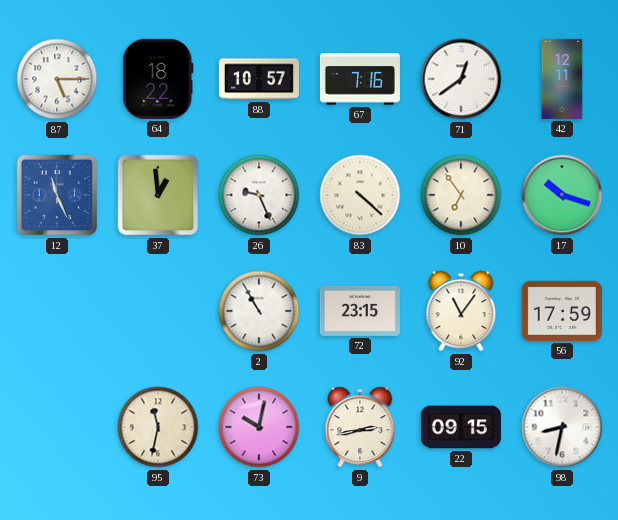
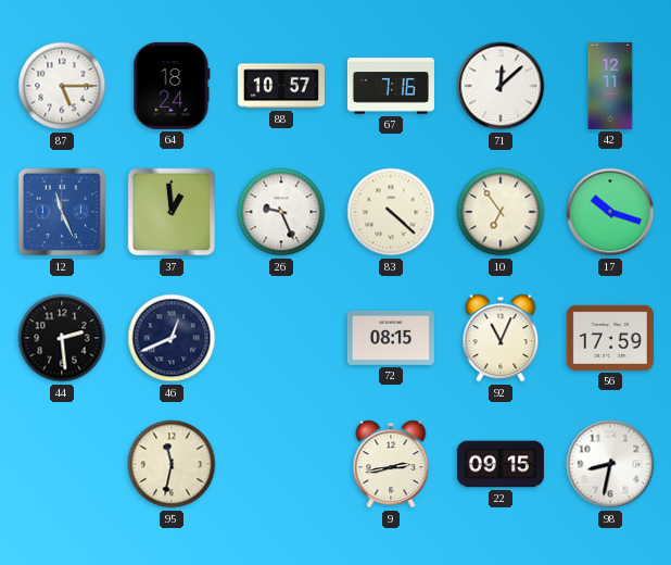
64: 18:22 -> 18:24 (172, 86)
71: 12:39 -> 12:08 (501, 86)
44: none -> 2:29 (62, 338)
46: none -> 12:41 (172, 338)
2: 10:55 -> none (259, 311)
72: 23:15 -> 08:15 (391, 338)
92: 11:06 -> 11:04 (501, 338)
73: 10:02 -> none (259, 427)
